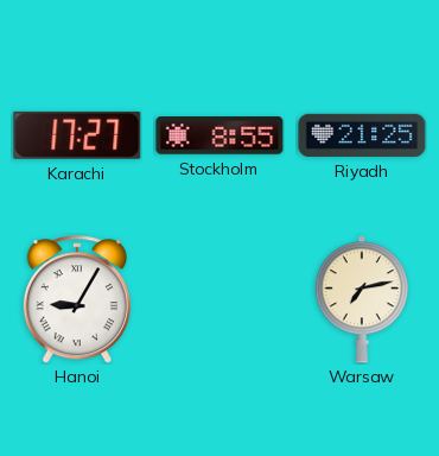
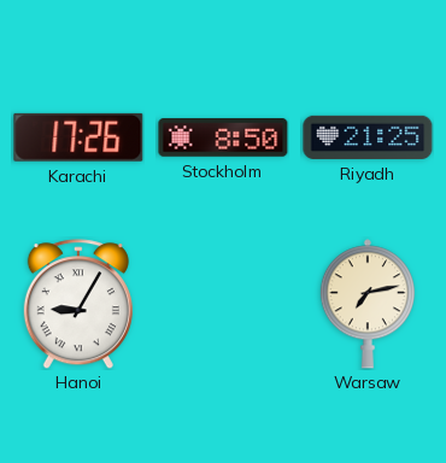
Karachi: 17:27 -> 17:26 (78, 137)
Stockholm: 8:55 -> 8:50 (223, 137)
